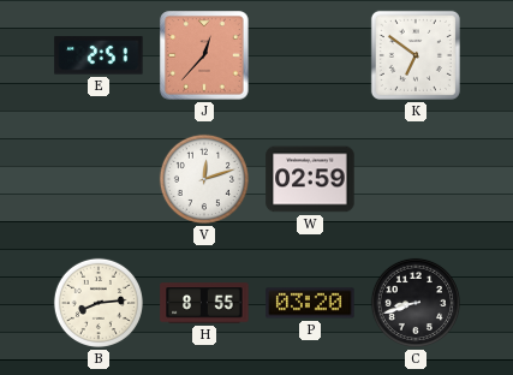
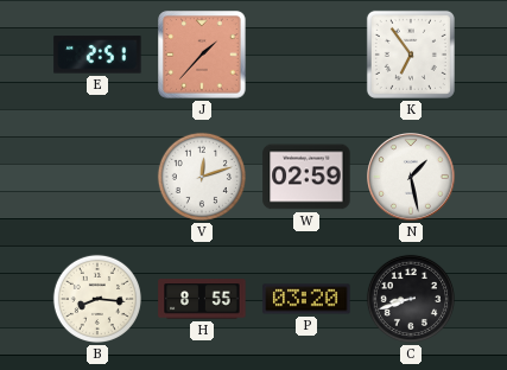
J: 12:37 -> 1:37 (202, 55)
K: 6:51 -> 6:54 (411, 55)
N: none -> 1:28 (411, 177)
B: 8:14 -> 8:16 (97, 299)
